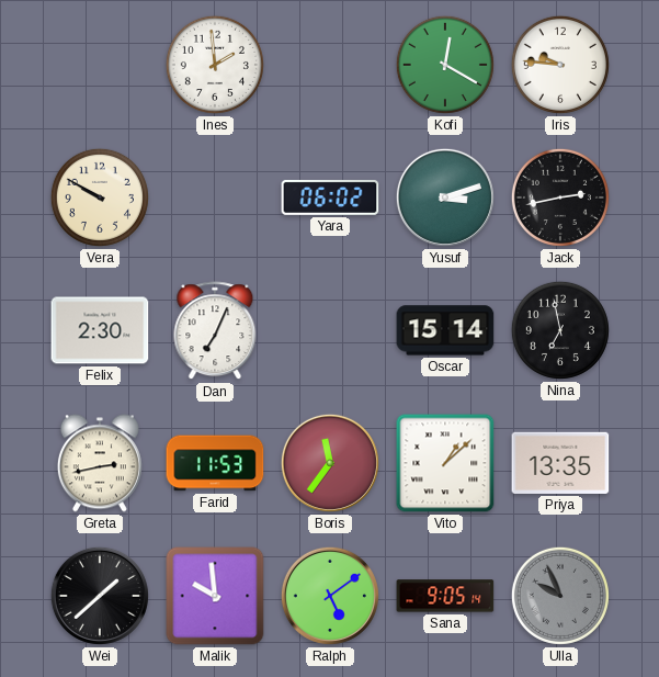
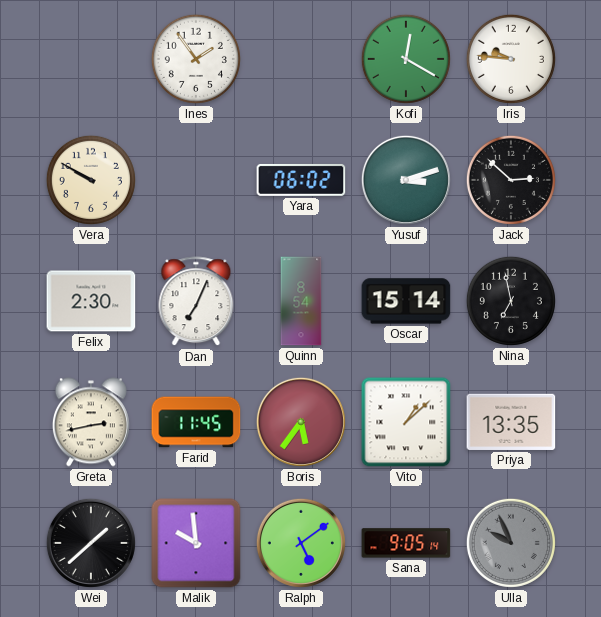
Ines: 1:59 -> 1:54 (196, 59)
Jack: 2:43 -> 2:52 (511, 180)
Quinn: none -> 8:54 (301, 301)
Farid: 11:53 -> 11:45 (196, 422)
Boris: 11:36 -> 5:36 (301, 422)
